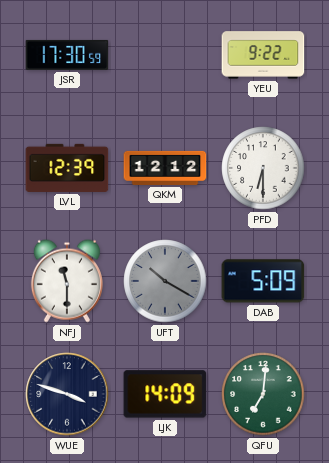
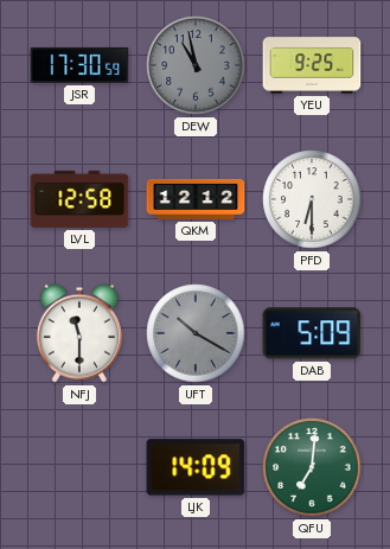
DEW: none -> 10:58 (196, 65)
YEU: 9:22 -> 9:25 (312, 65)
LVL: 12:39 -> 12:58 (79, 199)
WUE: 3:48 -> none (67, 394)
